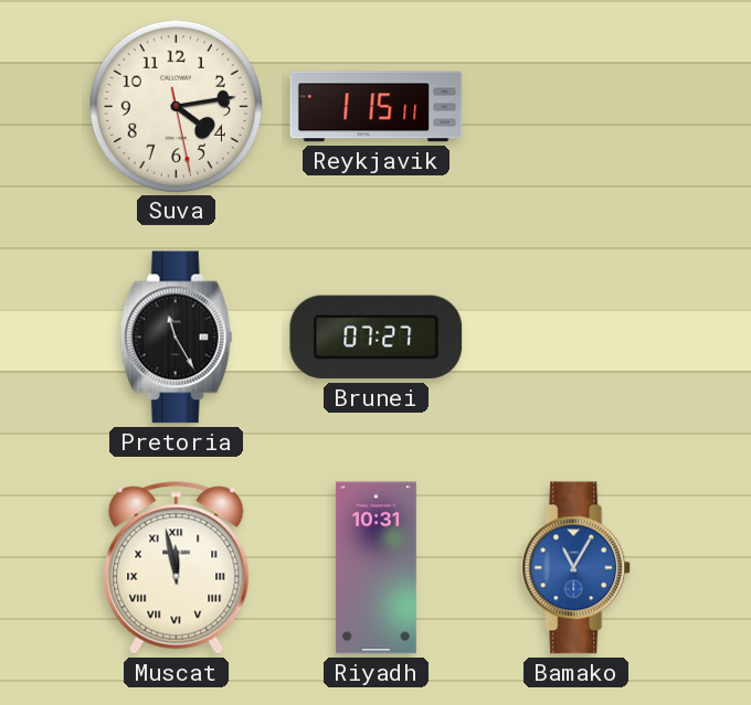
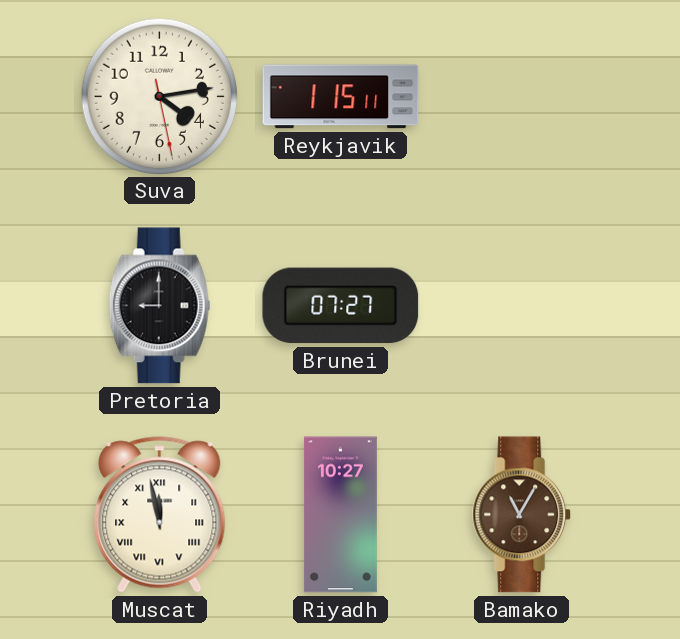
Pretoria: 11:25 -> 9:00 (160, 306)
Riyadh: 10:31 -> 10:27 (340, 515)
Bamako dial: blue -> brown (522, 515)
